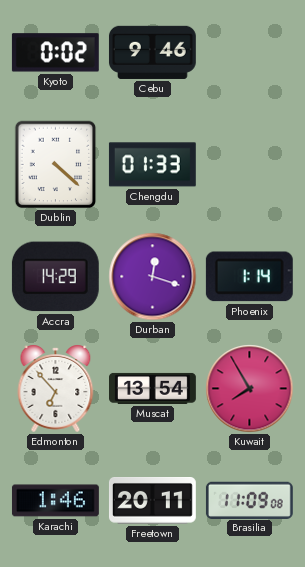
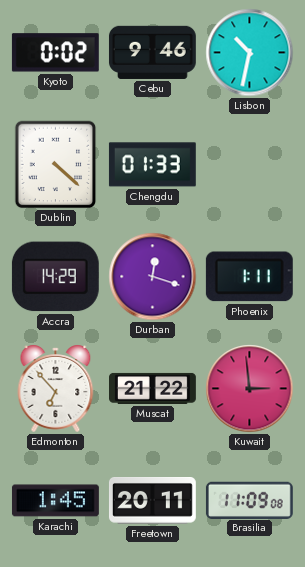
Lisbon: none -> 10:32 (250, 53)
Phoenix: 1:14 -> 1:11 (249, 277)
Muscat: 13:54 -> 21:22 (153, 388)
Kuwait: 7:55 -> 2:59 (250, 389)
Karachi: 1:46 -> 1:45 (55, 501)
